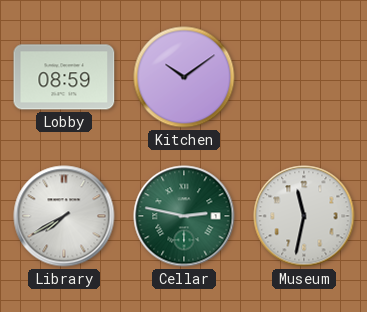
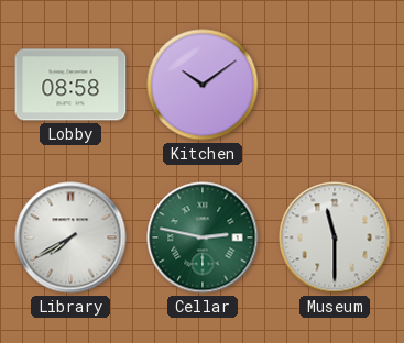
Lobby: 08:59 -> 08:58 (70, 85)
Museum: 11:32 -> 11:30 (335, 237)
